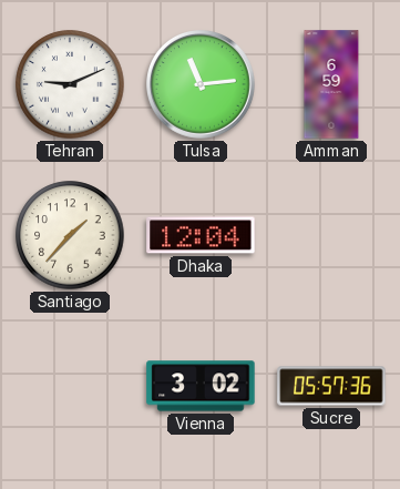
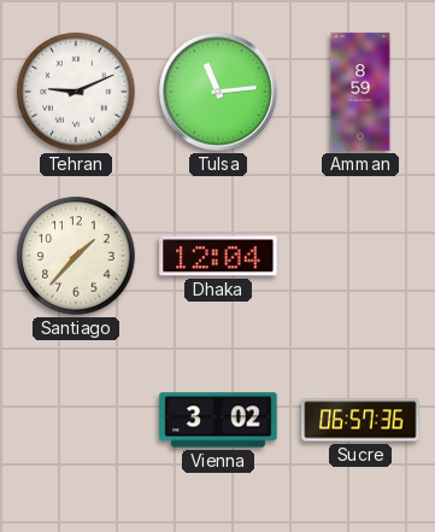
Amman: 6:59 -> 8:59 (360, 92)
Sucre: 05:57 -> 06:57 (360, 420)
